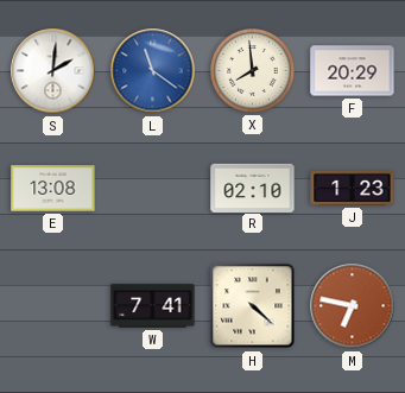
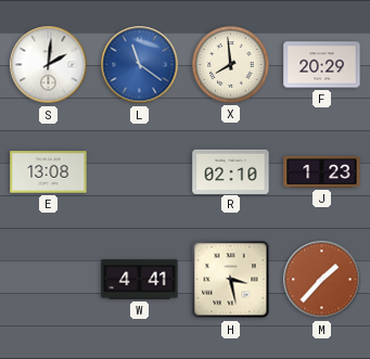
W: 7:41 -> 4:41 (140, 280)
H: 4:22 -> 3:28 (231, 280)
M: 6:47 -> 1:37 (322, 280)
